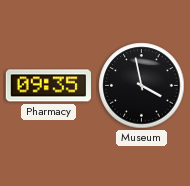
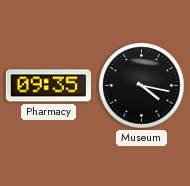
Museum: 3:58 -> 4:17 (142, 86)
